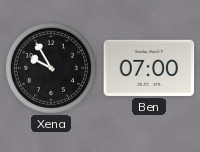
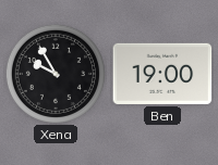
Ben: 07:00 -> 19:00 (162, 74)
